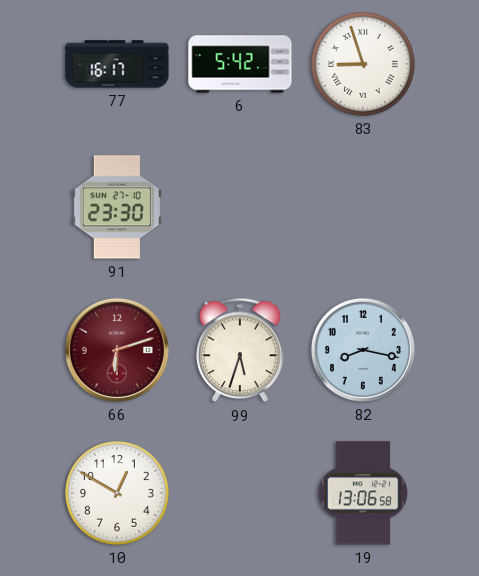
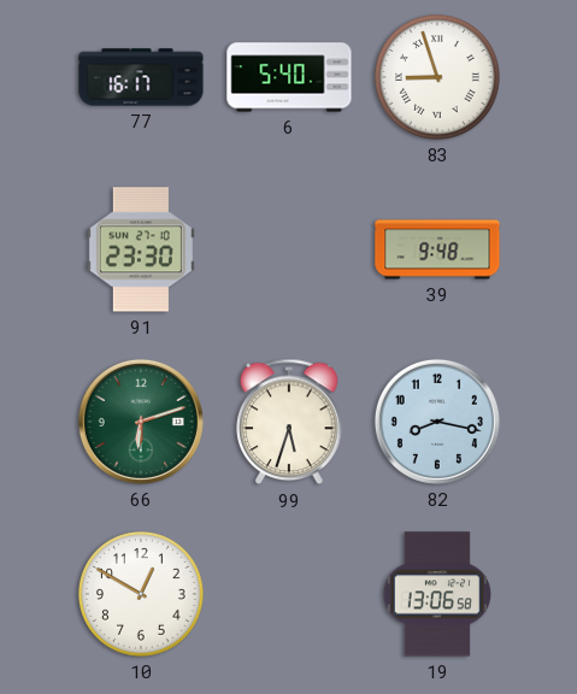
6: 5:42 -> 5:40 (289, 77)
39: none -> 9:48 (437, 249)
66 dial: burgundy -> green (141, 422)
